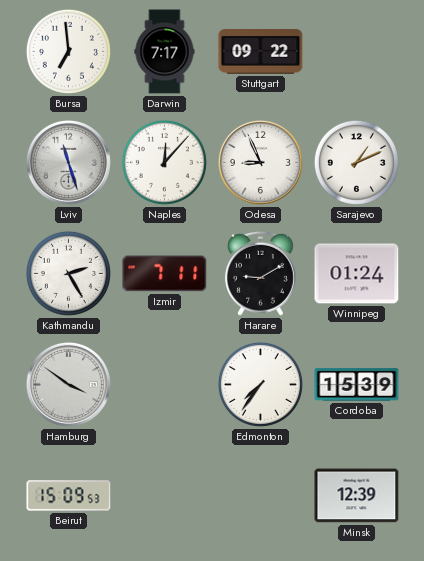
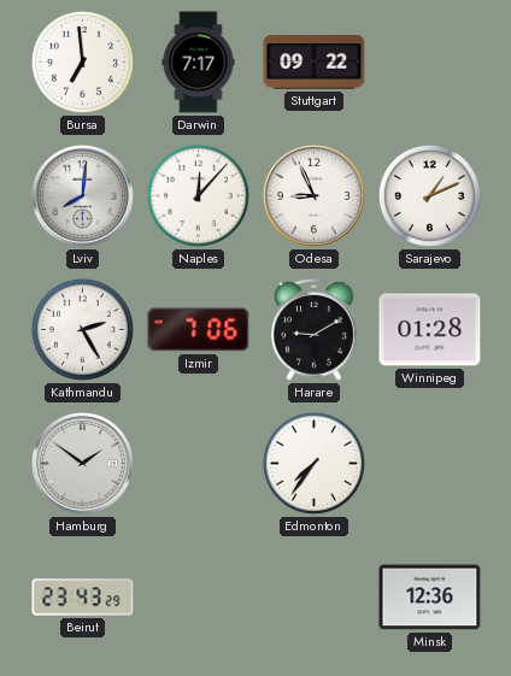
Lviv: 11:27 -> 8:01 (82, 195)
Izmir: 7:11 -> 7:06 (199, 330)
Winnipeg: 01:24 -> 01:28 (430, 330)
Hamburg: 3:51 -> 1:51 (82, 463)
Cordoba: 15:39 -> none (357, 385)
Beirut: 15:09 -> 23:43 (83, 598)
Minsk: 12:39 -> 12:36 (430, 598)
